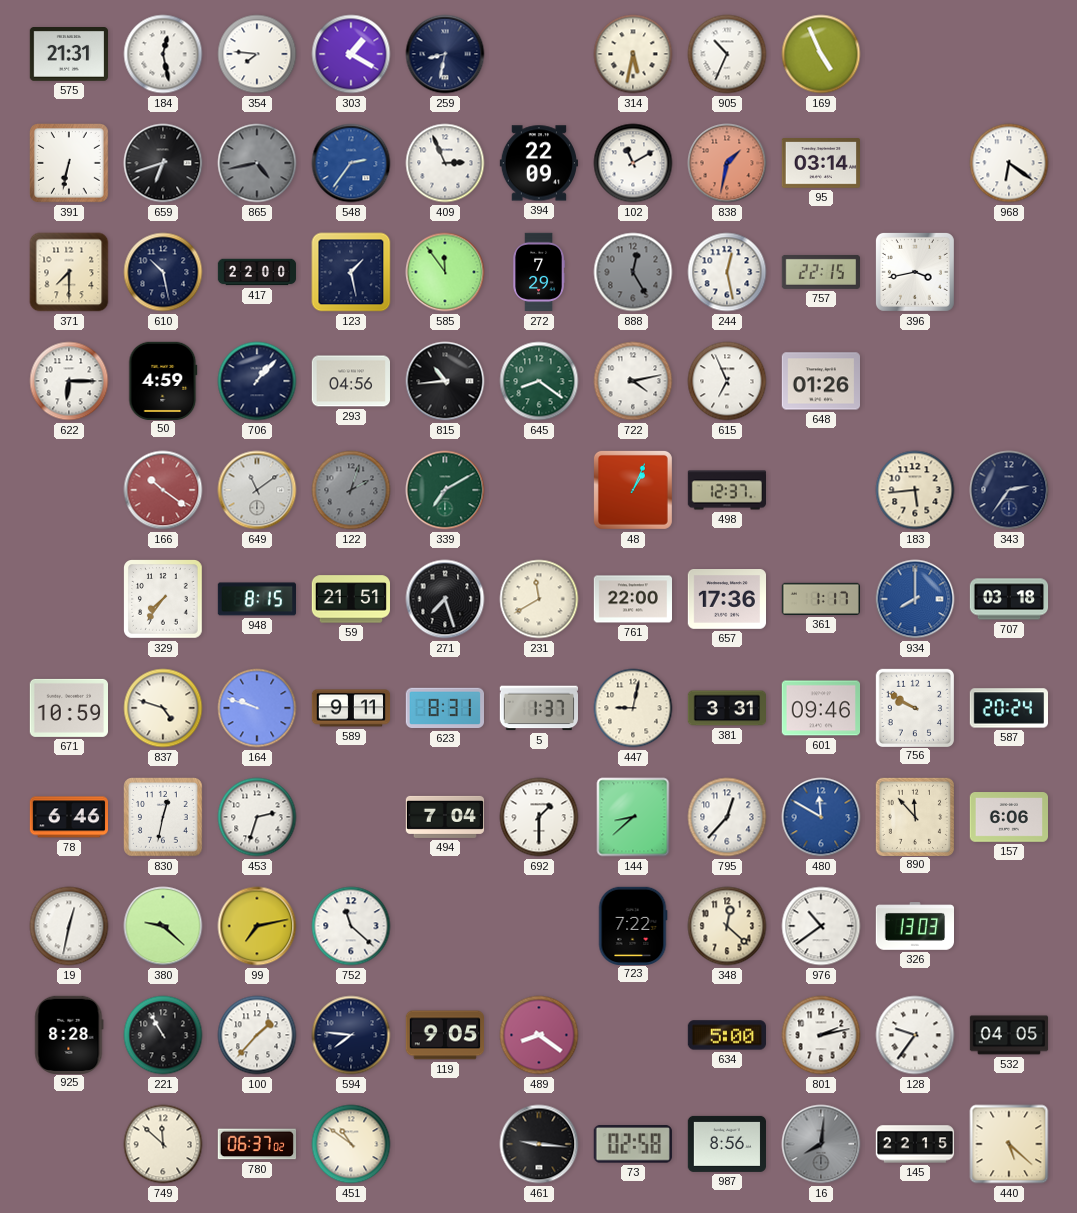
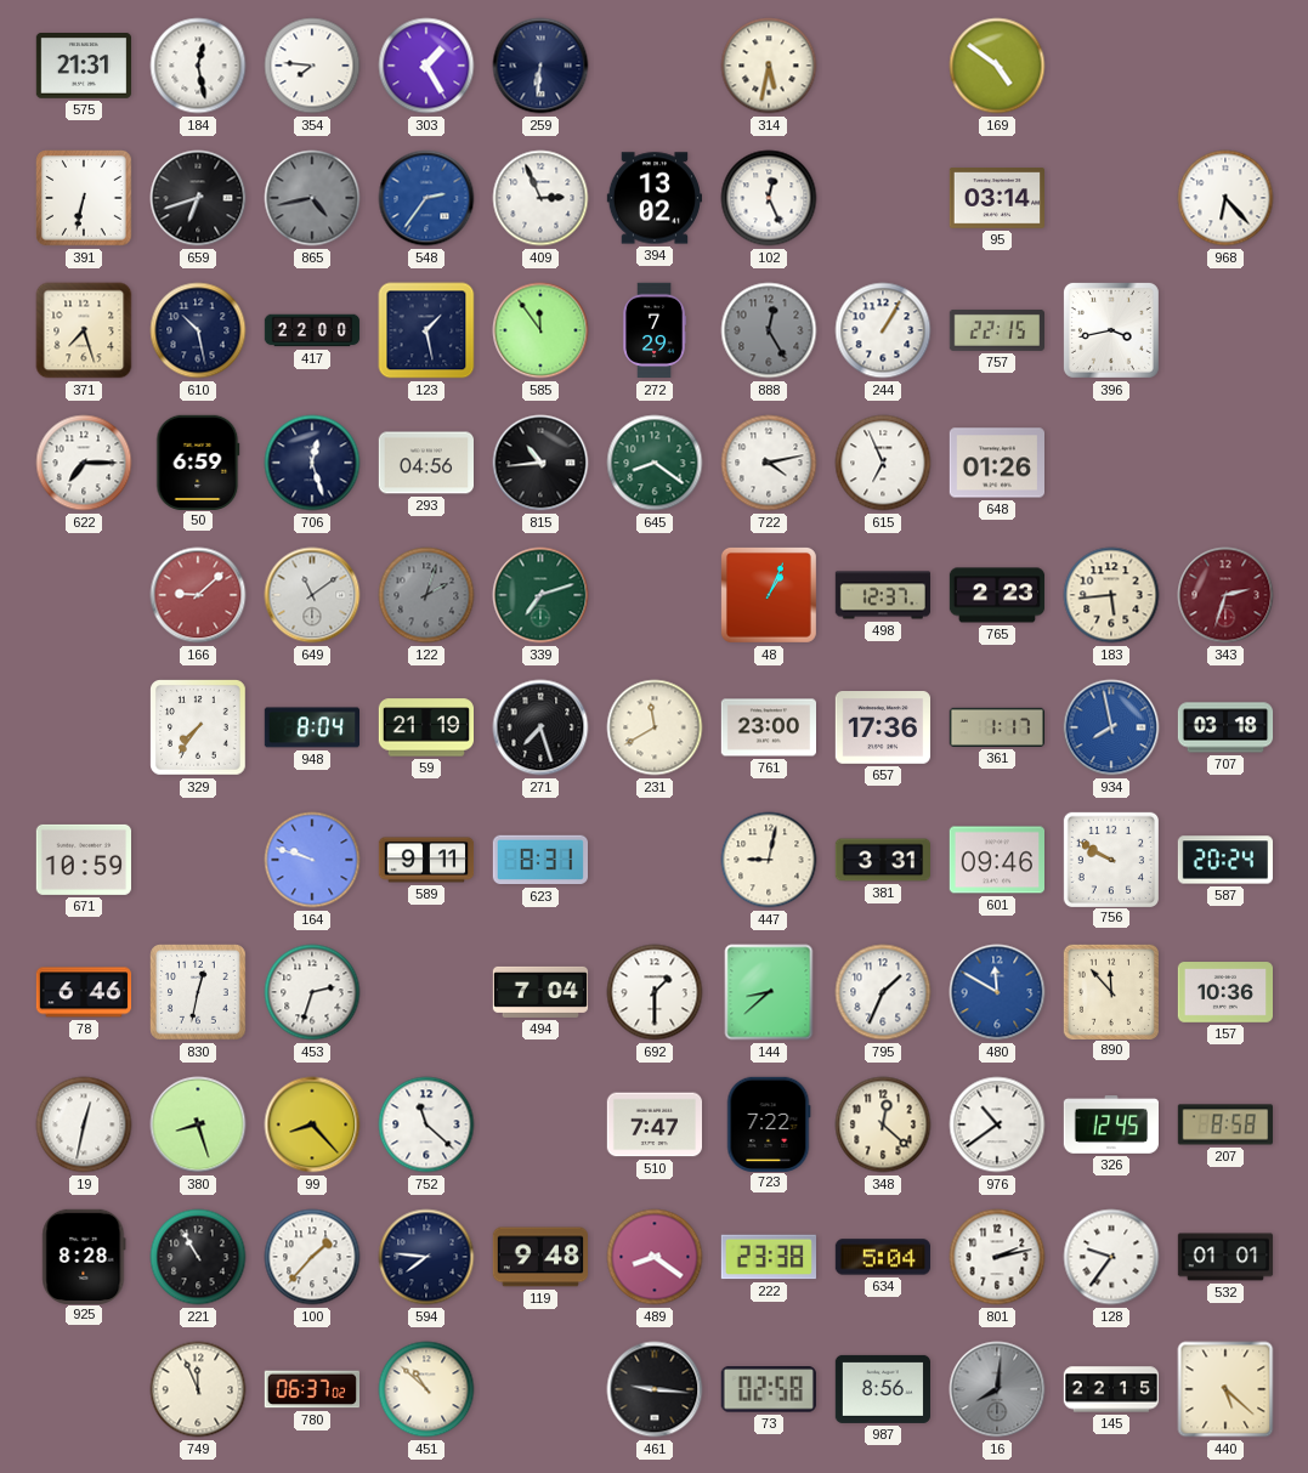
303: 1:20 -> 1:25 (426, 66)
259: 8:32 -> 6:31 (540, 66)
905: 10:34 -> none (727, 54)
169: 4:56 -> 4:51 (997, 66)
394: 22:09 -> 13:02 (653, 198)
102: 11:10 -> 12:26 (769, 198)
838: 1:32 -> none (727, 163)
968: 6:21 -> 6:23 (1225, 198)
371: 7:30 -> 7:27 (84, 330)
244: 12:28 -> 1:05 (883, 330)
622: 6:15 -> 7:15 (84, 463)
50: 4:59 -> 6:59 (198, 461)
706: 1:07 -> 12:27 (312, 463)
166: 10:21 -> 9:08 (198, 595)
339: 7:10 -> 7:12 (540, 595)
765: none -> 2:23 (997, 595)
343: 2:36 -> 2:33 (1225, 595)
343 dial: navy -> burgundy (1225, 595)
948: 8:15 -> 8:04 (311, 727)
59: 21:51 -> 21:19 (425, 727)
761: 22:00 -> 23:00 (768, 727)
934: 8:00 -> 7:58 (1111, 727)
837: 4:48 -> none (163, 708)
5: 1:37 -> none (538, 708)
795: 12:37 -> 1:34 (883, 992)
157: 6:06 -> 10:36 (1224, 992)
380: 9:22 -> 8:27 (198, 1124)
99: 7:13 -> 8:23 (312, 1124)
510: none -> 7:47 (653, 1124)
326: 13:03 -> 12:45 (1111, 1124)
207: none -> 8:58 (1224, 1124)
119: 9:05 -> 9:48 (539, 1257)
222: none -> 23:38 (768, 1257)
634: 5:00 -> 5:04 (882, 1257)
532: 04:05 -> 01:01 (1225, 1257)
749: 11:52 -> 11:56 (198, 1389)
451: 10:51 -> 10:52 (426, 1389)
